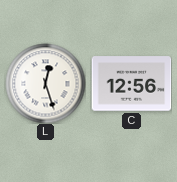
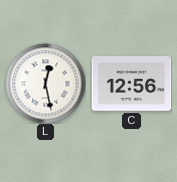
L: 12:27 -> 12:28 (45, 83)
